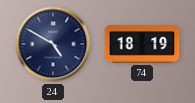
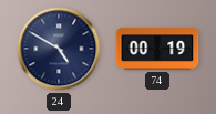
74: 18:19 -> 00:19 (157, 49)
